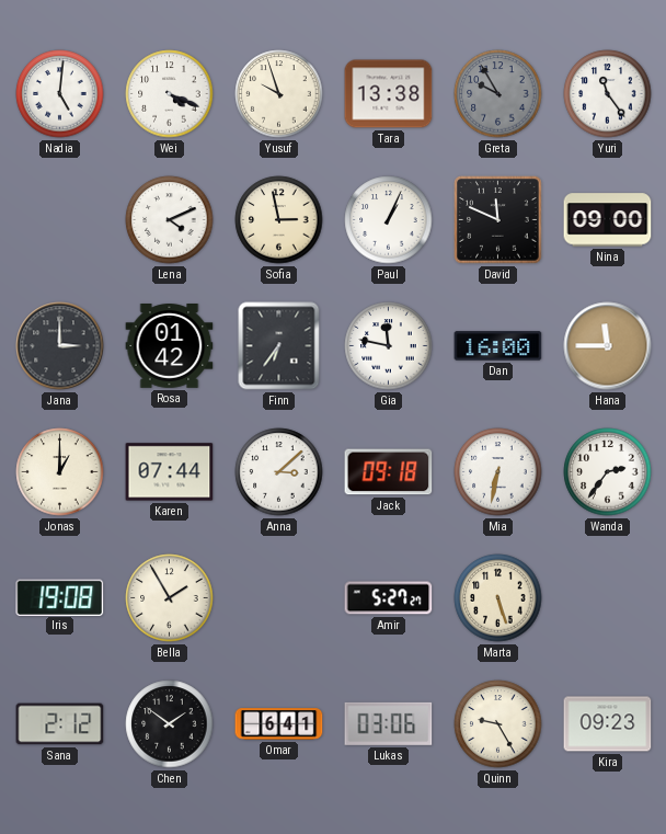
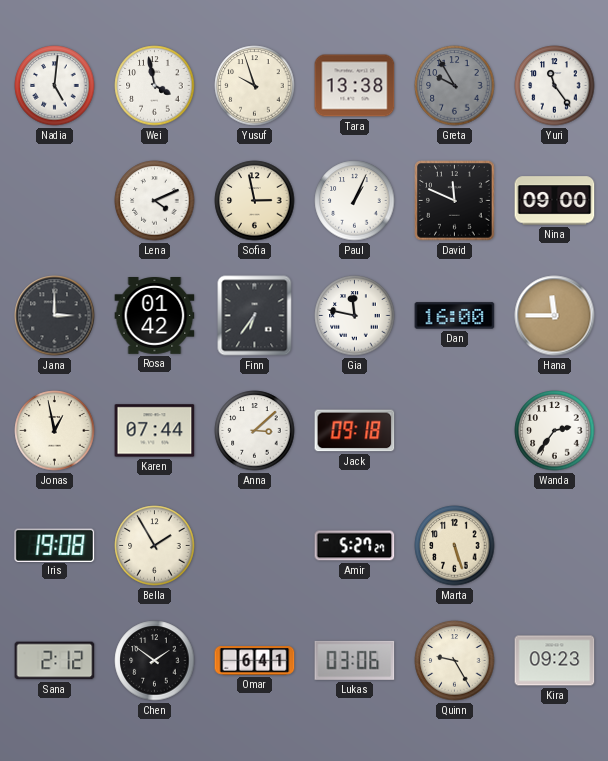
Wei: 4:19 -> 3:58 (155, 86)
Jonas: 1:00 -> 12:58 (55, 431)
Mia: 6:32 -> none (498, 472)
